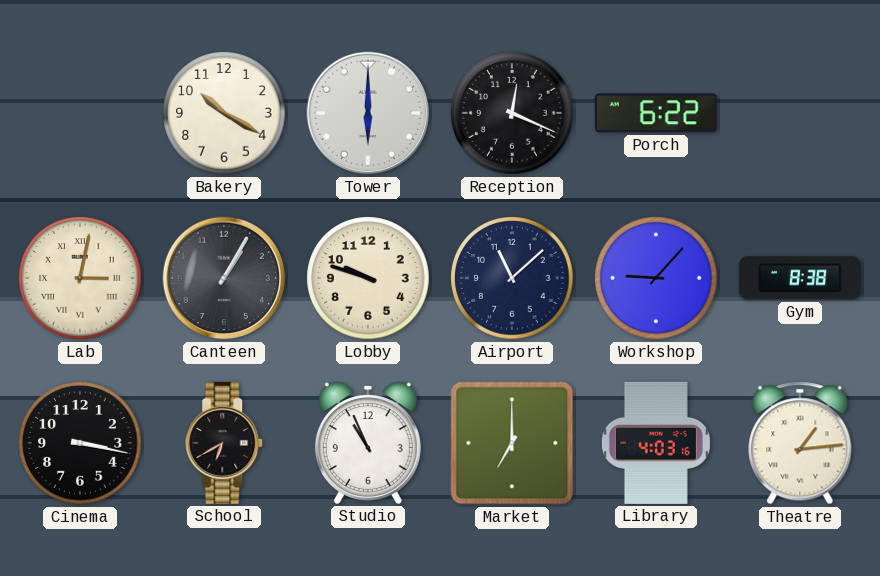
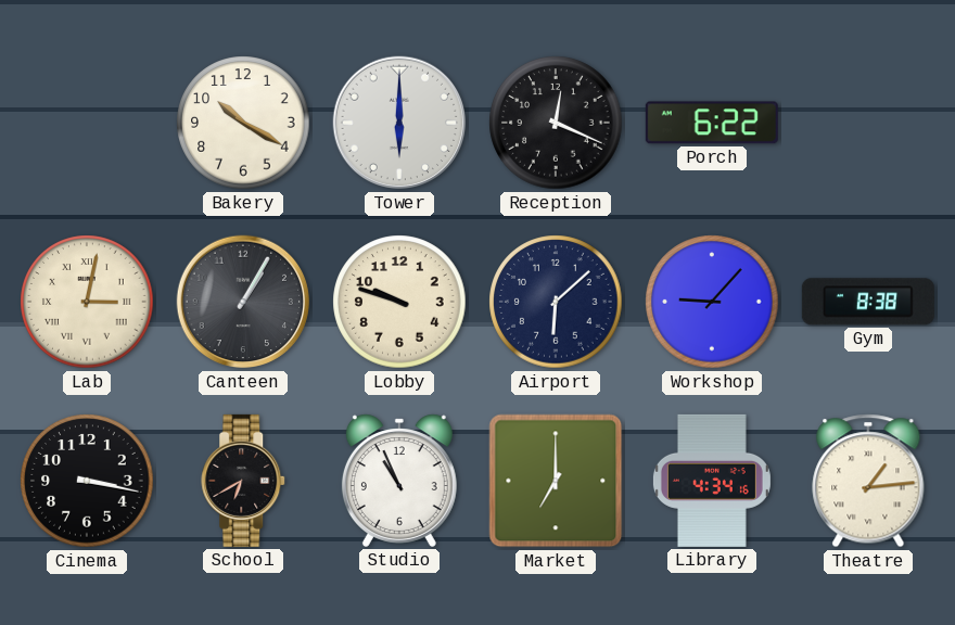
Airport: 11:08 -> 6:08 (556, 302)
Library: 4:03 -> 4:34 (712, 481)
